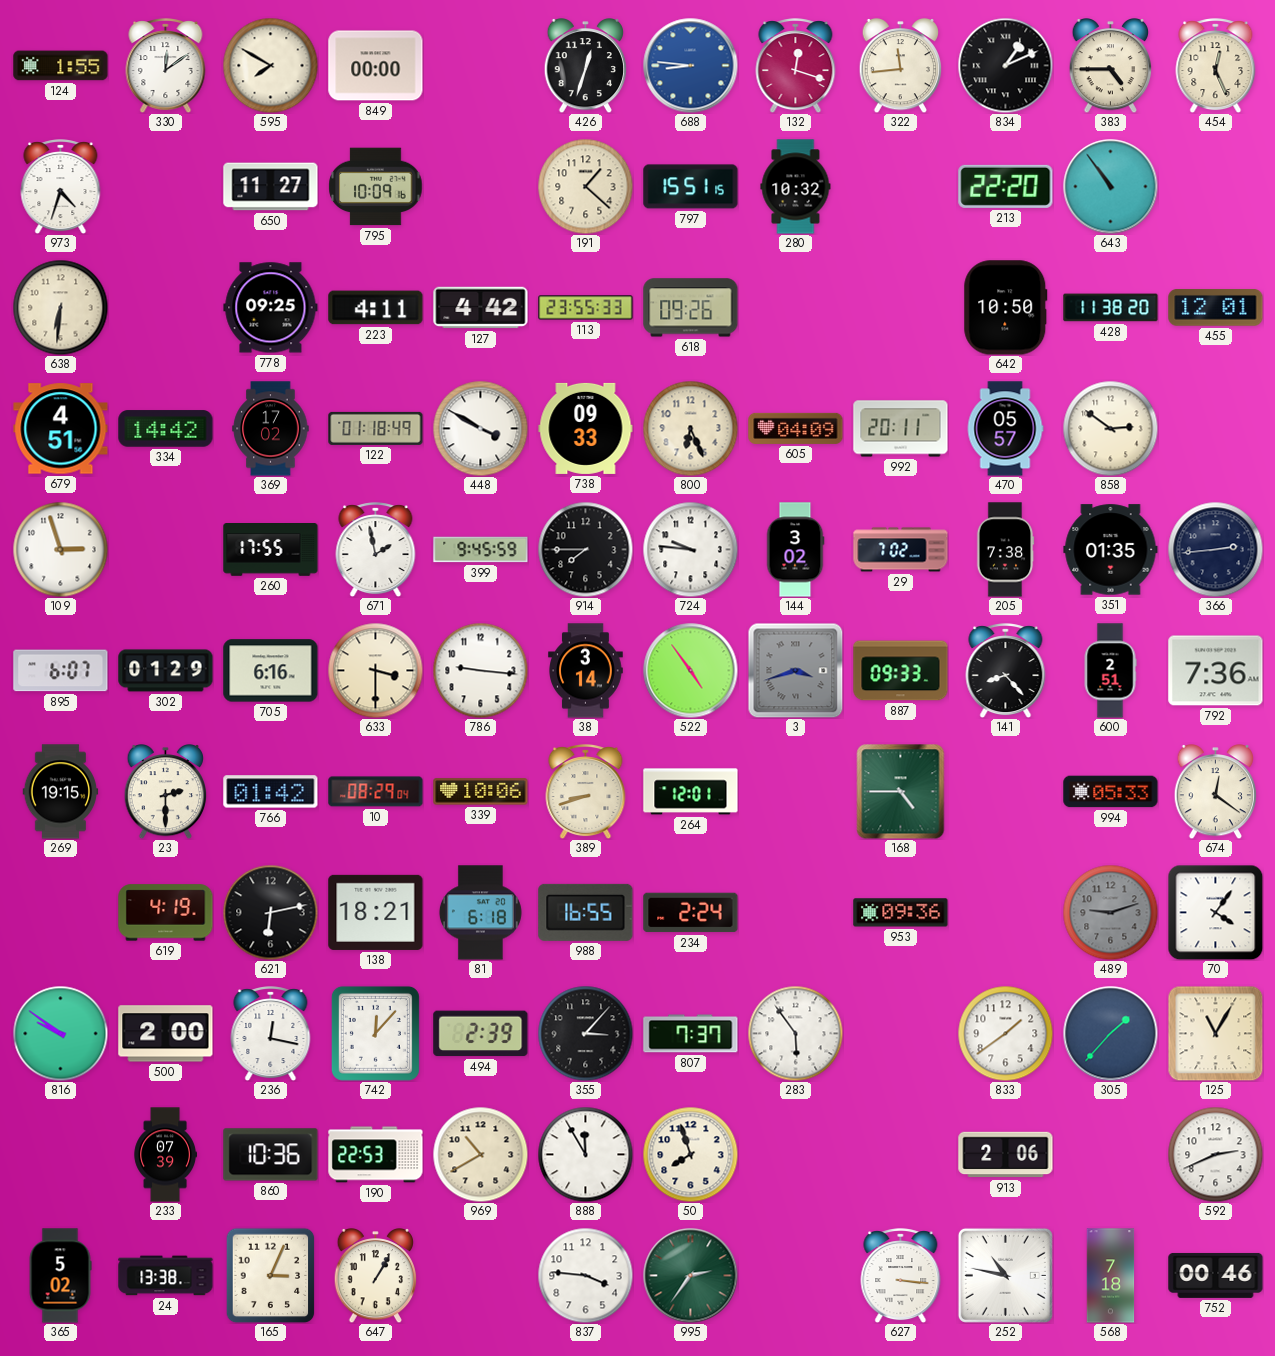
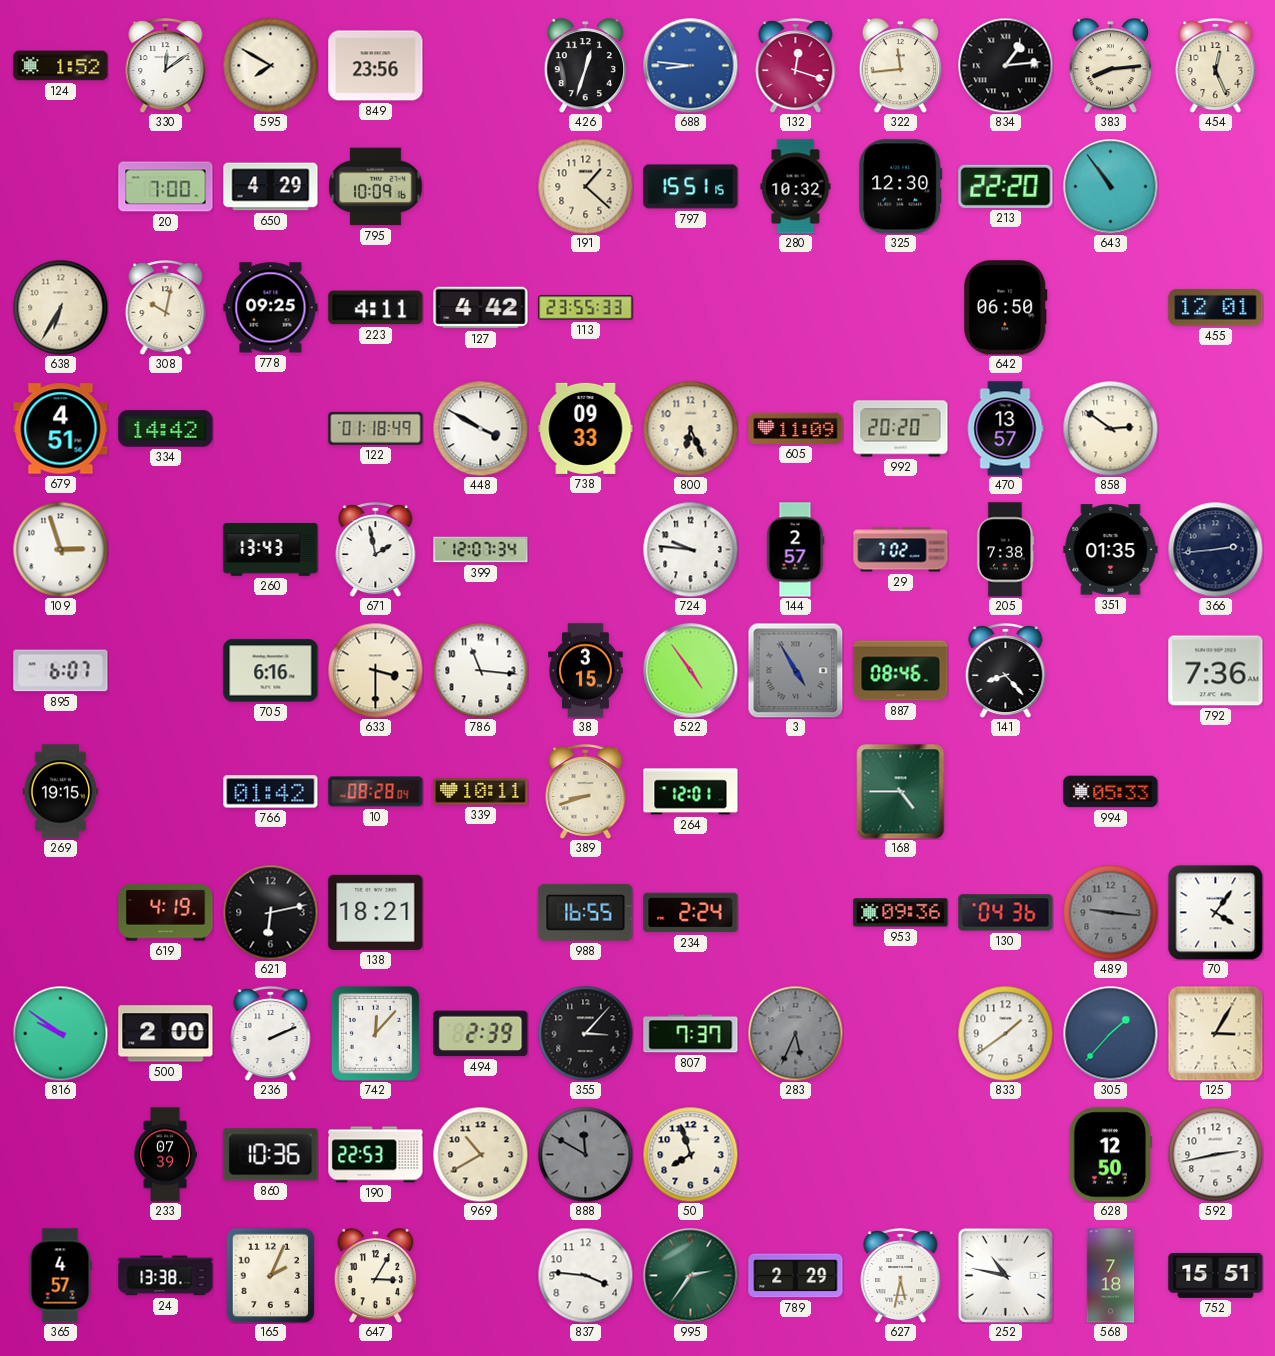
124: 1:55 -> 1:52 (61, 66)
849: 00:00 -> 23:56 (376, 66)
834: 1:11 -> 1:14 (1005, 65)
383: 4:45 -> 8:14 (1111, 66)
973: 4:33 -> none (61, 187)
20: none -> 7:00 (166, 187)
650: 11:27 -> 4:29 (271, 187)
325: none -> 12:30 (901, 187)
638: 6:31 -> 6:35 (60, 307)
308: none -> 10:02 (166, 308)
618: 09:26 -> none (691, 308)
642: 10:50 -> 06:50 (1006, 308)
428: 11:38 -> none (1111, 308)
369: 17:02 -> none (271, 429)
605: 04:09 -> 11:09 (796, 428)
992: 20:11 -> 20:20 (901, 429)
470: 05:57 -> 13:57 (1005, 429)
260: 17:55 -> 13:43 (271, 550)
399: 9:45 -> 12:07 (481, 550)
914: 7:45 -> none (585, 549)
144: 3:02 -> 2:57 (795, 550)
302: 01:29 -> none (166, 671)
786: 9:16 -> 11:16 (480, 670)
38: 3:14 -> 3:15 (586, 671)
3: 3:42 -> 4:55 (795, 670)
887: 09:33 -> 08:46 (901, 671)
600: 2:51 -> none (1110, 671)
23: 2:30 -> none (166, 792)
10: 08:29 -> 08:28 (376, 792)
339: 10:06 -> 10:11 (481, 792)
674: 12:21 -> none (1216, 792)
81: 6:18 -> none (480, 913)
130: none -> 04:36 (1006, 913)
489: 9:12 -> 9:16 (1110, 912)
236: 12:17 -> 2:11 (271, 1034)
283: 5:54 -> 5:34 (795, 1033)
283 dial: white -> grey (795, 1033)
125: 11:05 -> 3:05 (1215, 1033)
888: 11:55 -> 11:50 (585, 1154)
888 dial: white -> grey (585, 1154)
913: 2:06 -> none (1006, 1155)
628: none -> 12:50 (1111, 1155)
592: 2:41 -> 2:43 (1215, 1154)
365: 5:02 -> 4:57 (60, 1276)
165: 3:04 -> 2:04 (271, 1275)
647: 1:05 -> 3:05 (376, 1276)
789: none -> 2:29 (796, 1276)
627: 3:16 -> 5:32 (901, 1276)
752: 00:46 -> 15:51 (1216, 1275)
